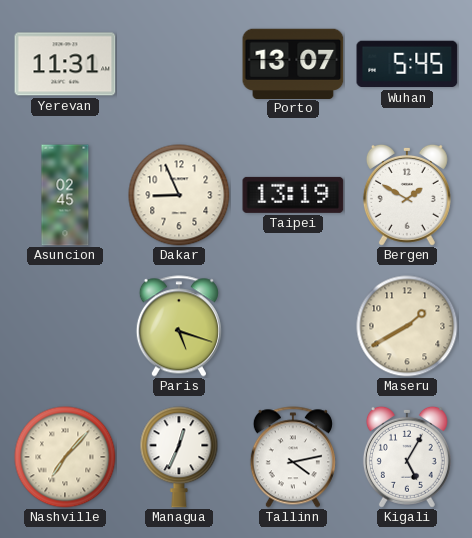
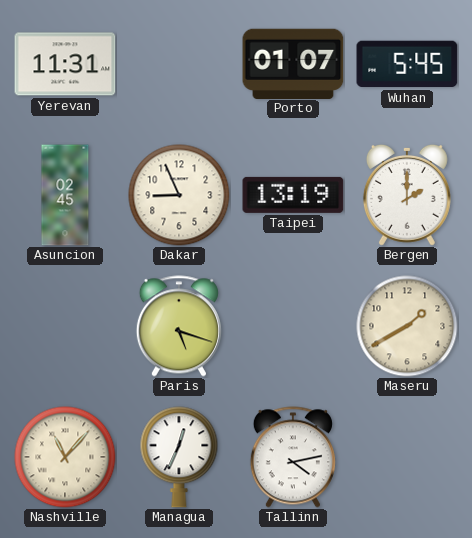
Porto: 13:07 -> 01:07 (293, 63)
Bergen: 1:50 -> 2:00 (407, 195)
Nashville: 7:07 -> 11:07 (65, 457)
Kigali: 5:05 -> none (407, 457)
